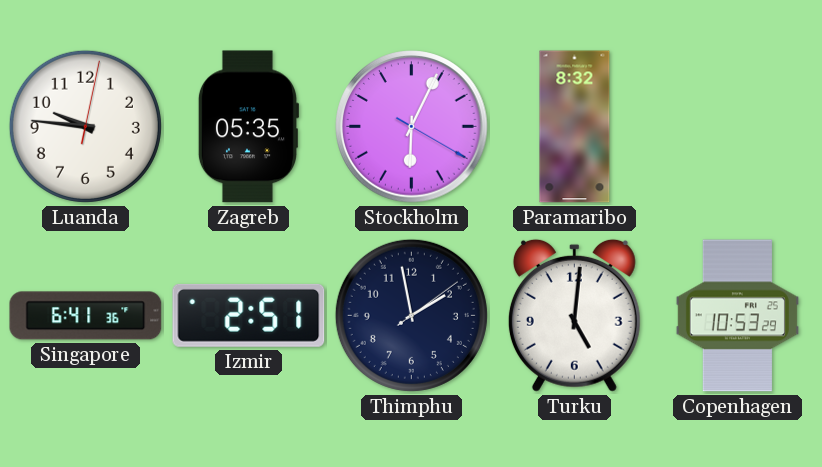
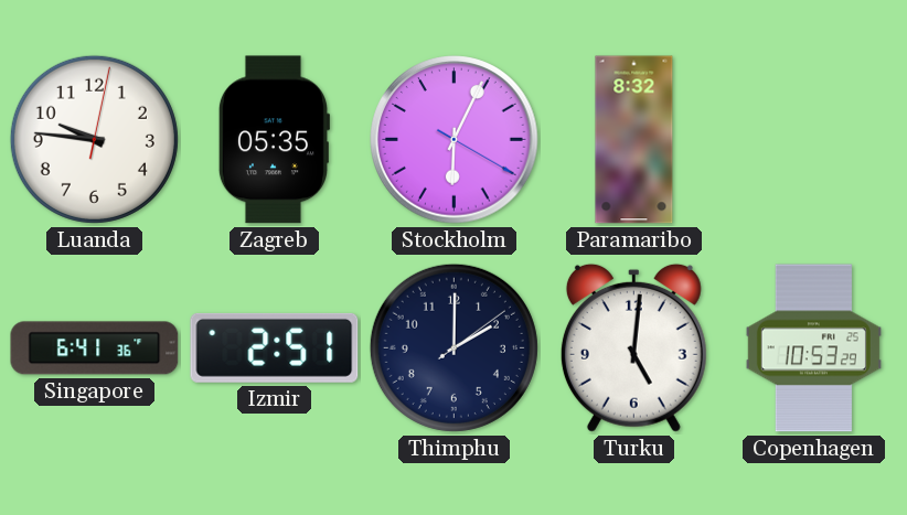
Thimphu: 1:58 -> 2:00 (453, 347)
